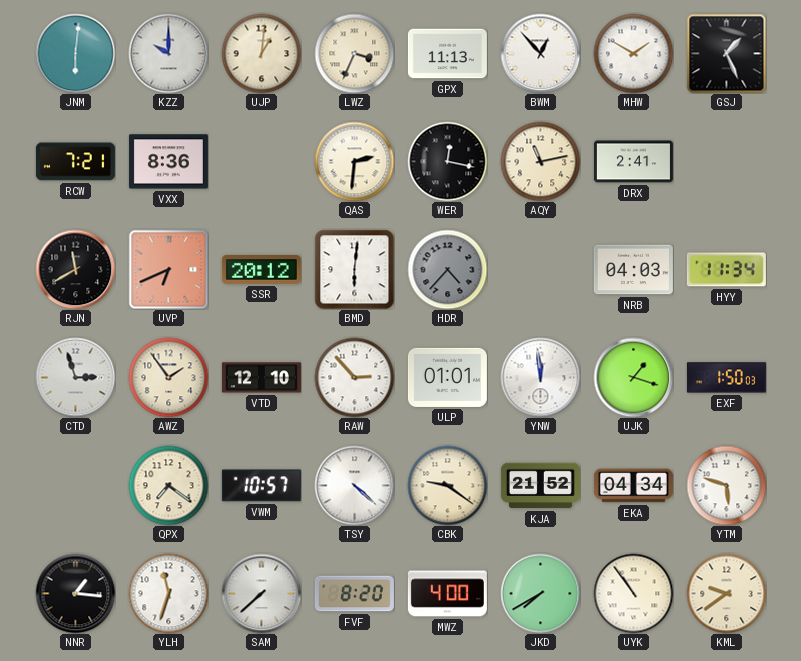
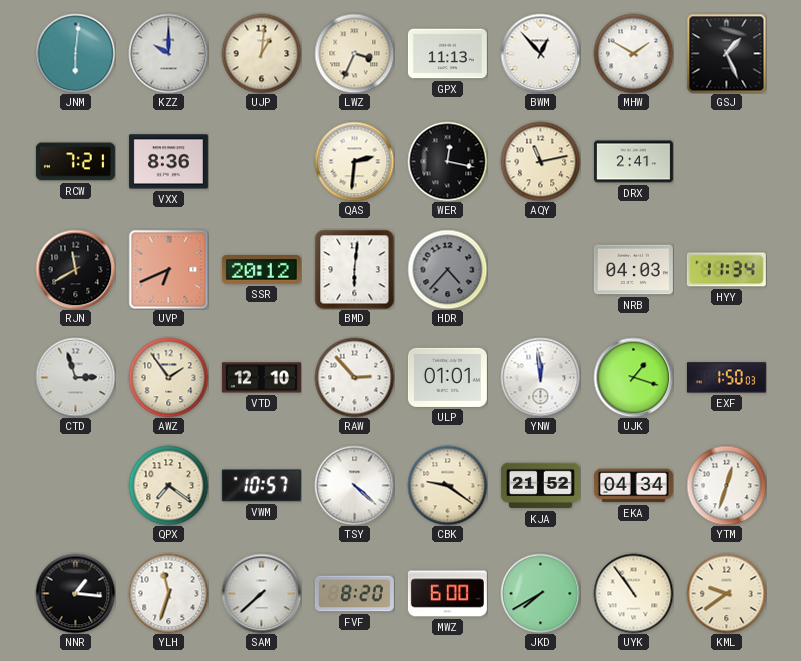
YTM: 5:48 -> 12:33 (726, 485)
MWZ: 4:00 -> 6:00 (447, 594)
